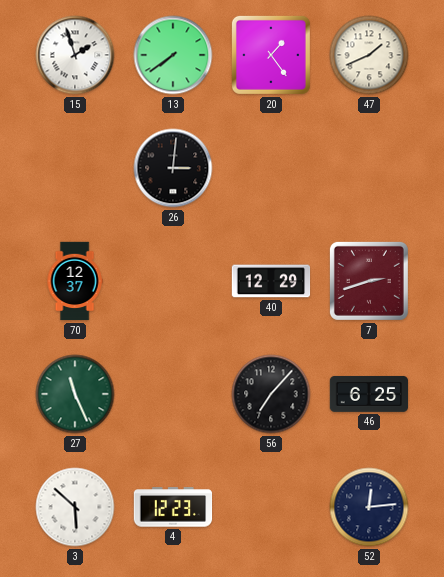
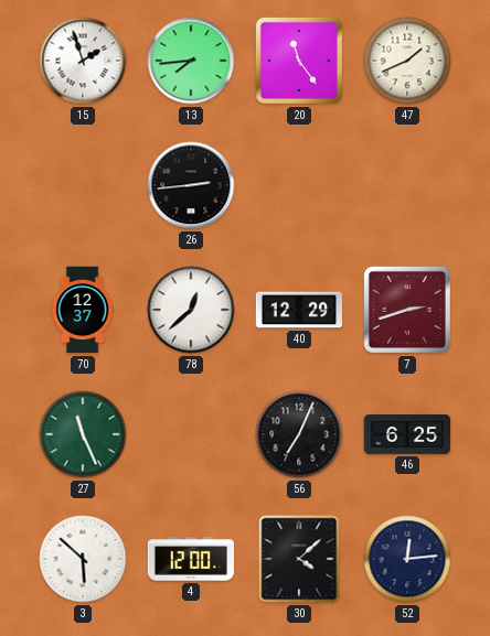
13: 7:39 -> 7:44 (191, 61)
20: 1:24 -> 11:24 (299, 61)
26: 3:01 -> 2:44 (191, 185)
78: none -> 12:38 (191, 310)
56: 7:07 -> 7:04 (299, 434)
4: 12:23 -> 12:00 (191, 559)
30: none -> 4:08 (299, 559)
